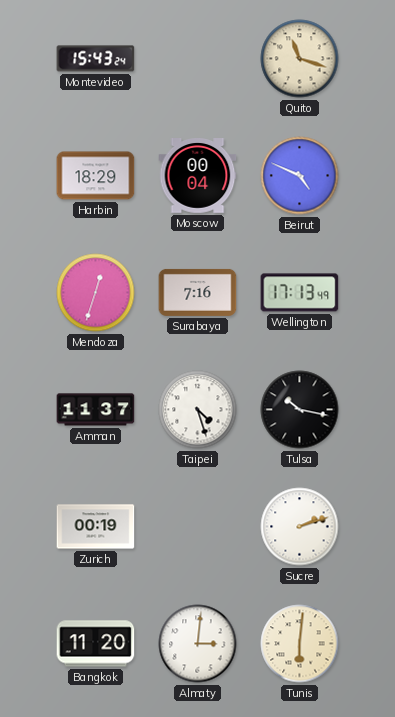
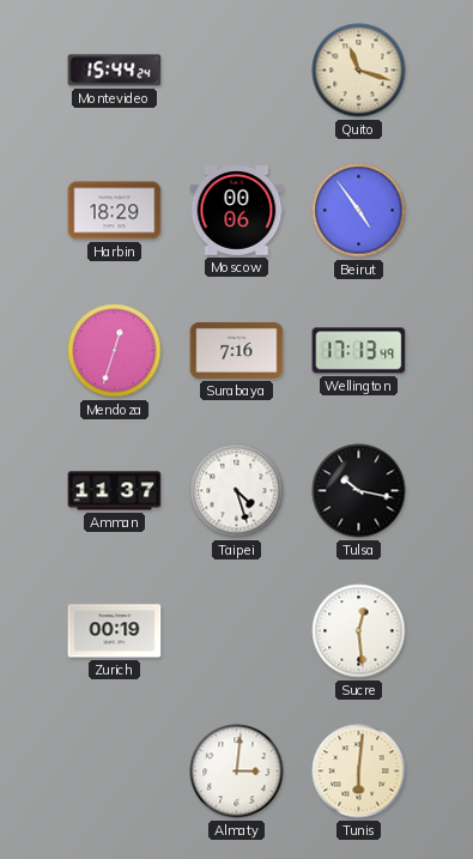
Montevideo: 15:43 -> 15:44 (115, 71)
Moscow: 00:04 -> 00:06 (237, 211)
Beirut: 4:49 -> 4:54 (359, 211)
Sucre: 2:12 -> 12:29 (359, 631)
Bangkok: 11:20 -> none (96, 644)
